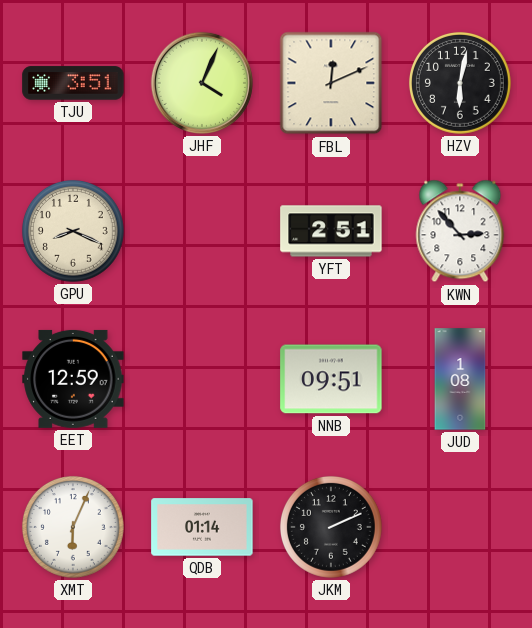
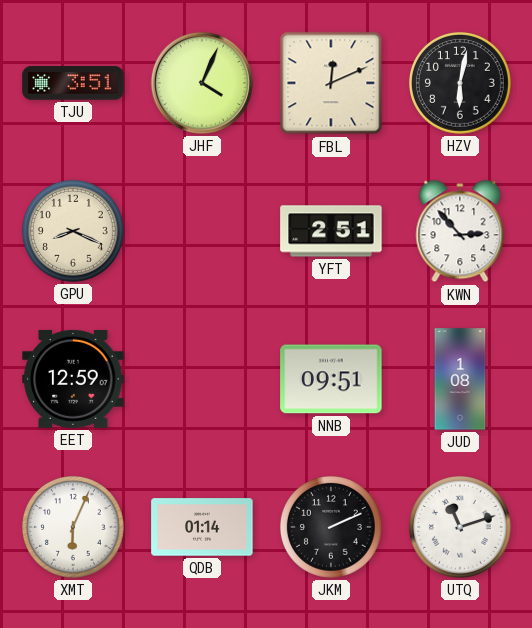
UTQ: none -> 11:12 (460, 527)
